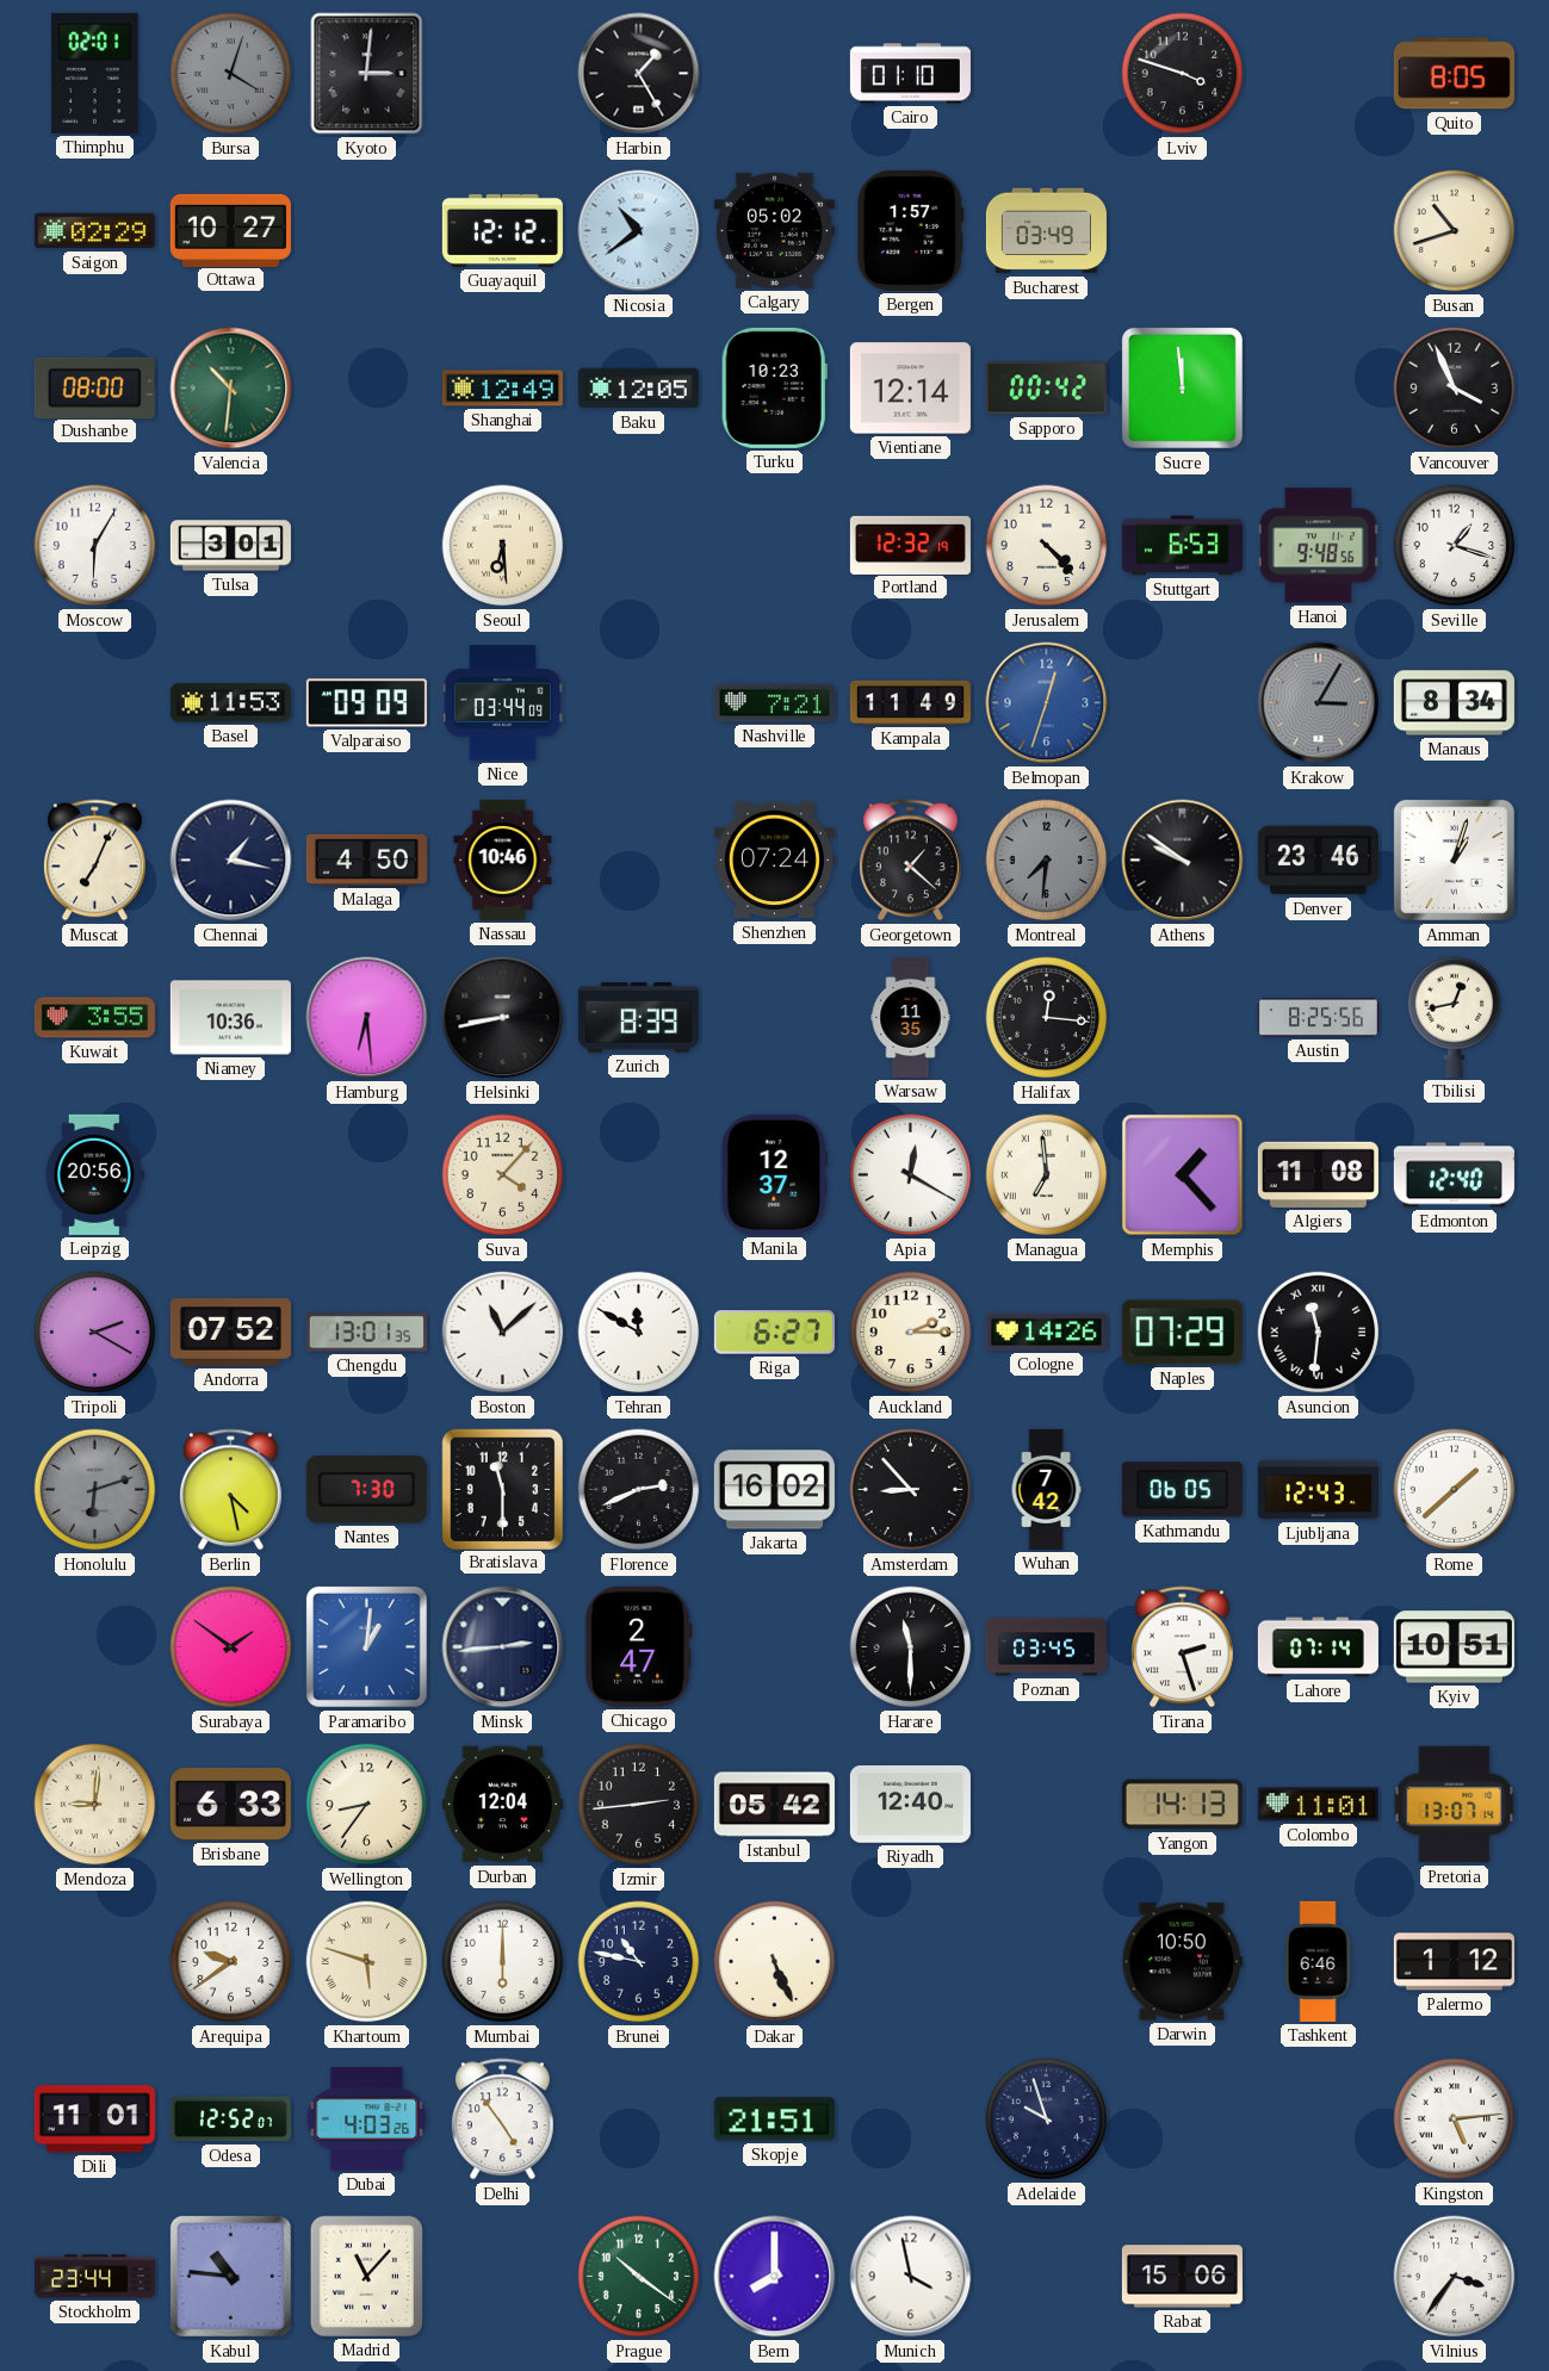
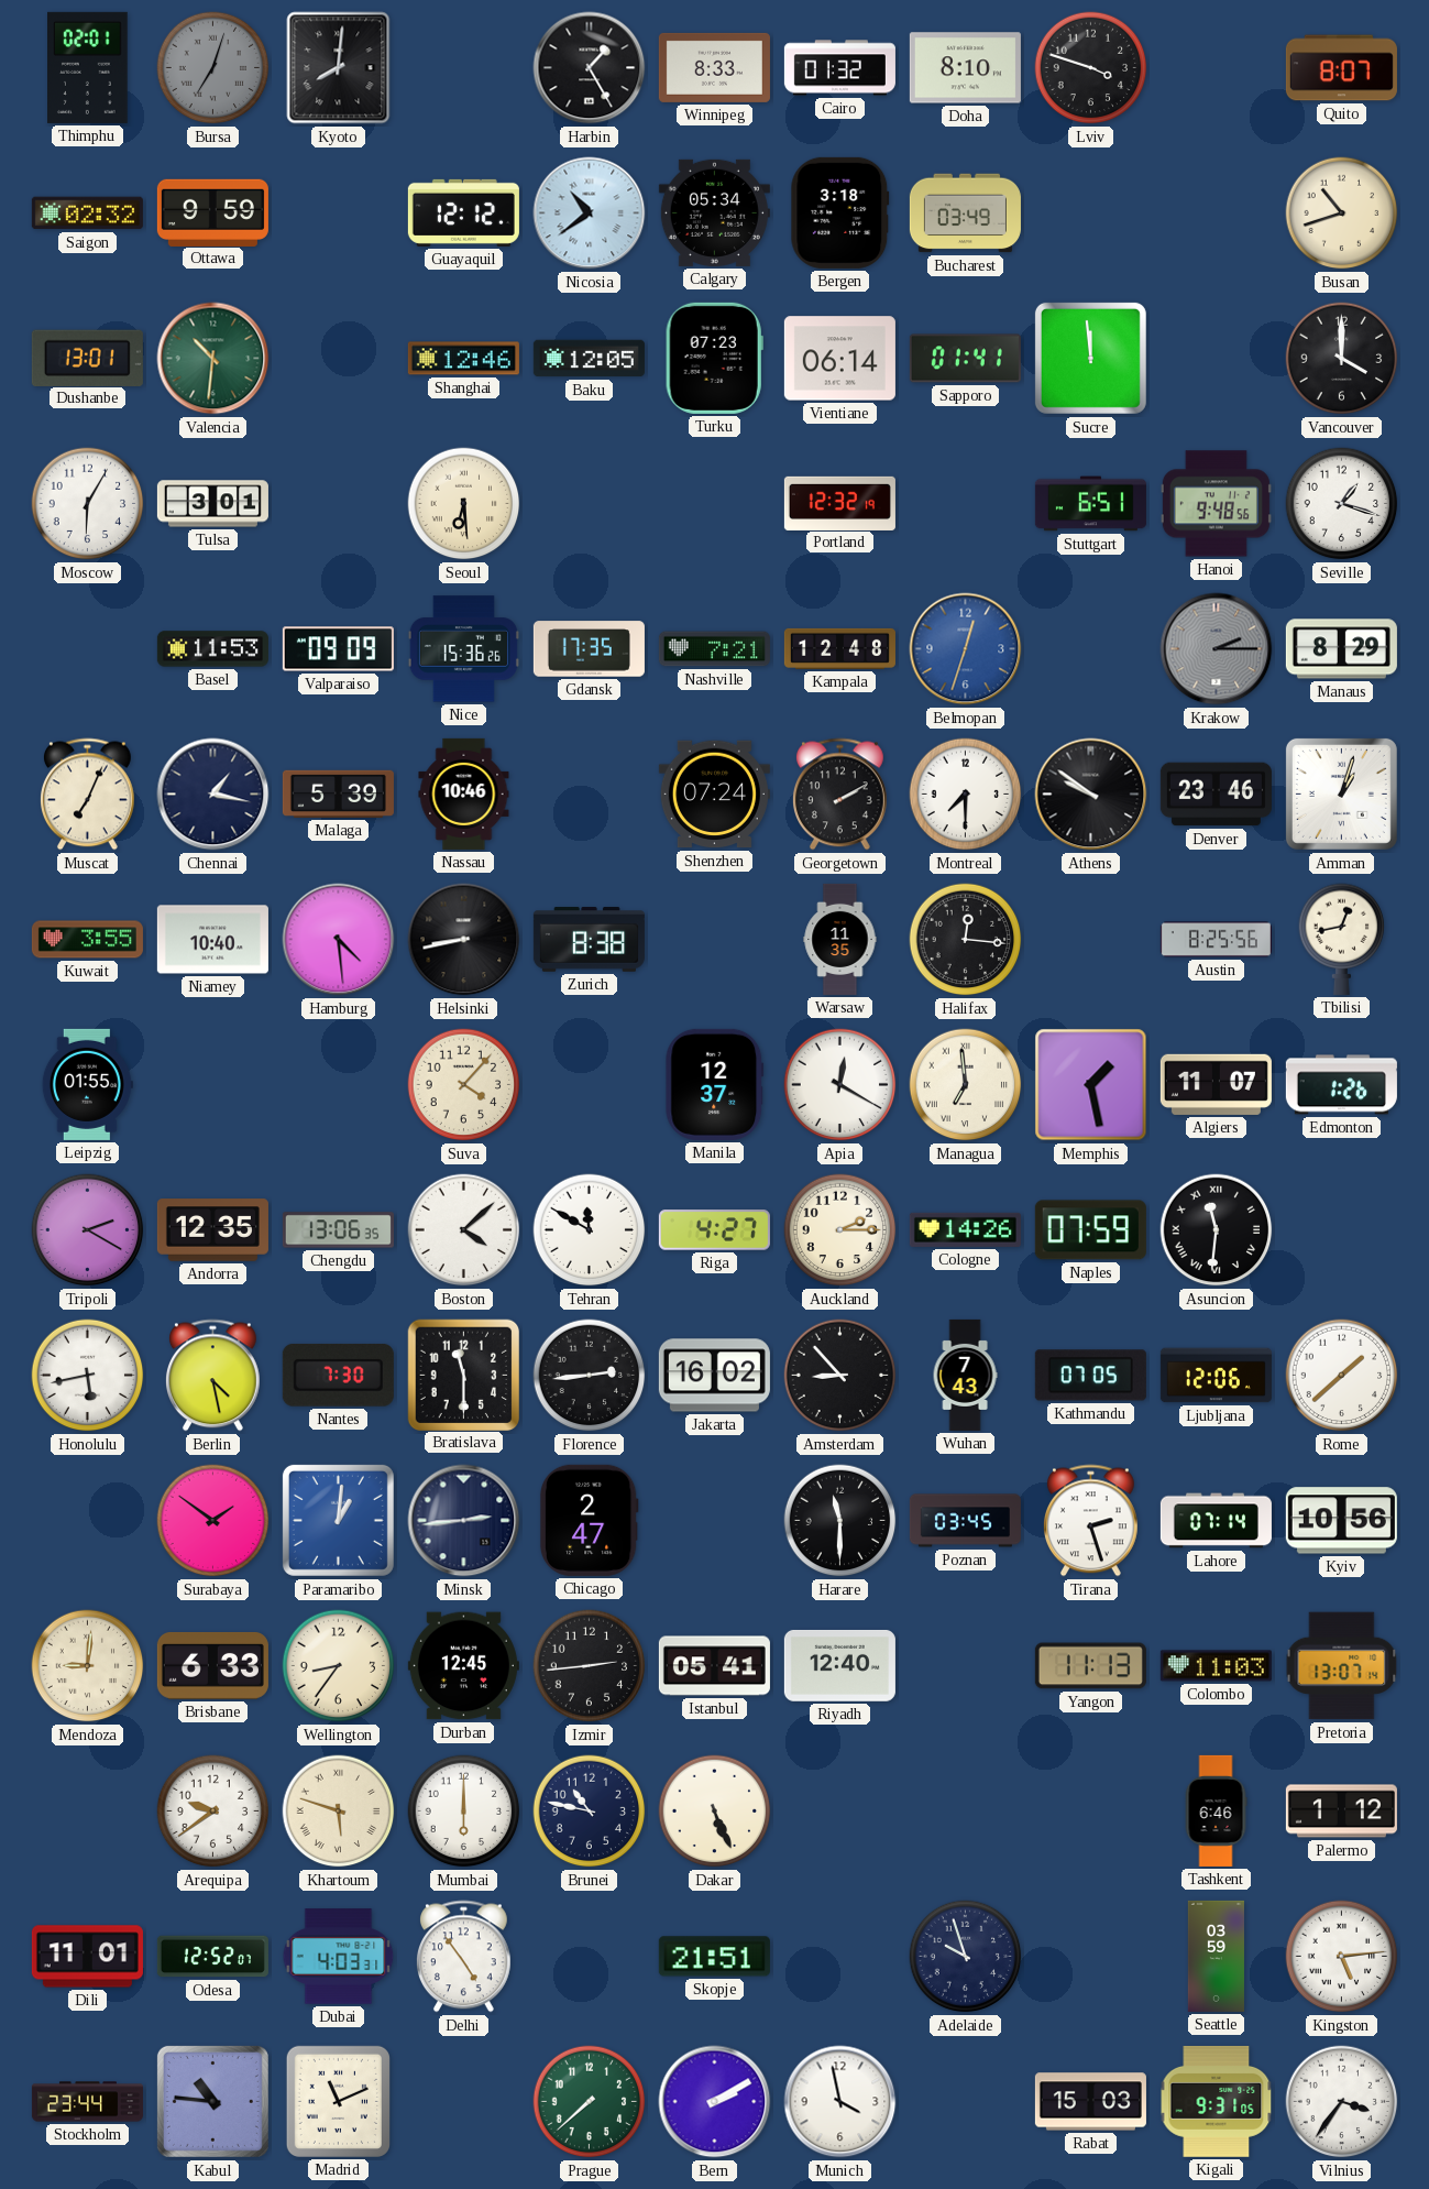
Bursa: 4:03 -> 7:03 (213, 68)
Kyoto: 3:01 -> 8:01 (339, 68)
Winnipeg: none -> 8:33 (714, 67)
Cairo: 01:10 -> 01:32 (839, 68)
Doha: none -> 8:10 (965, 68)
Quito: 8:05 -> 8:07 (1341, 68)
Saigon: 02:29 -> 02:32 (87, 214)
Ottawa: 10:27 -> 9:59 (212, 212)
Calgary: 05:02 -> 05:34 (714, 212)
Bergen: 1:57 -> 3:18 (840, 212)
Dushanbe: 08:00 -> 13:01 (87, 358)
Shanghai: 12:49 -> 12:46 (463, 359)
Turku: 10:23 -> 07:23 (714, 358)
Vientiane: 12:14 -> 06:14 (839, 359)
Sapporo: 00:42 -> 01:41 (965, 359)
Vancouver: 3:56 -> 4:00 (1342, 359)
Jerusalem: 4:23 -> none (1047, 546)
Stuttgart: 6:53 -> 6:51 (1090, 504)
Nice: 03:44 -> 15:36 (463, 649)
Gdansk: none -> 17:35 (589, 649)
Kampala: 11:49 -> 12:48 (839, 648)
Krakow: 3:05 -> 2:15 (1217, 649)
Manaus: 8:34 -> 8:29 (1341, 649)
Malaga: 4:50 -> 5:39 (338, 793)
Georgetown: 1:22 -> 2:10 (839, 795)
Montreal: 7:31 -> 7:30 (966, 795)
Montreal dial: grey -> white (966, 795)
Niamey: 10:36 -> 10:40 (212, 940)
Hamburg: 6:29 -> 4:29 (339, 940)
Zurich: 8:39 -> 8:38 (589, 940)
Leipzig: 20:56 -> 01:55 (87, 1084)
Memphis: 1:23 -> 1:28 (1091, 1085)
Algiers: 11:08 -> 11:07 (1216, 1084)
Edmonton: 12:40 -> 1:26 (1341, 1085)
Andorra: 07:52 -> 12:35 (212, 1230)
Chengdu: 13:01 -> 13:06 (338, 1230)
Boston: 11:08 -> 4:08 (464, 1230)
Riga: 6:27 -> 4:27 (714, 1230)
Naples: 07:29 -> 07:59 (1090, 1230)
Honolulu: 6:12 -> 5:43 (88, 1376)
Honolulu dial: grey -> white (88, 1376)
Florence: 2:41 -> 2:44 (590, 1376)
Wuhan: 7:42 -> 7:43 (965, 1375)
Kathmandu: 06:05 -> 07:05 (1090, 1376)
Ljubljana: 12:43 -> 12:06 (1216, 1376)
Kyiv: 10:51 -> 10:56 (1341, 1521)
Durban: 12:04 -> 12:45 (463, 1666)
Istanbul: 05:42 -> 05:41 (714, 1666)
Yangon: 14:13 -> 11:13 (1090, 1666)
Colombo: 11:01 -> 11:03 (1216, 1666)
Darwin: 10:50 -> none (1182, 1962)
Dubai: 4:03:26 -> 4:03:31 (339, 1957)
Seattle: none -> 03:59 (1216, 1956)
Madrid: 11:07 -> 11:11 (338, 2101)
Prague: 10:21 -> 7:38 (590, 2102)
Bern: 8:00 -> 2:10 (715, 2102)
Rabat: 15:06 -> 15:03 (1090, 2102)
Kigali: none -> 9:31 (1217, 2101)
